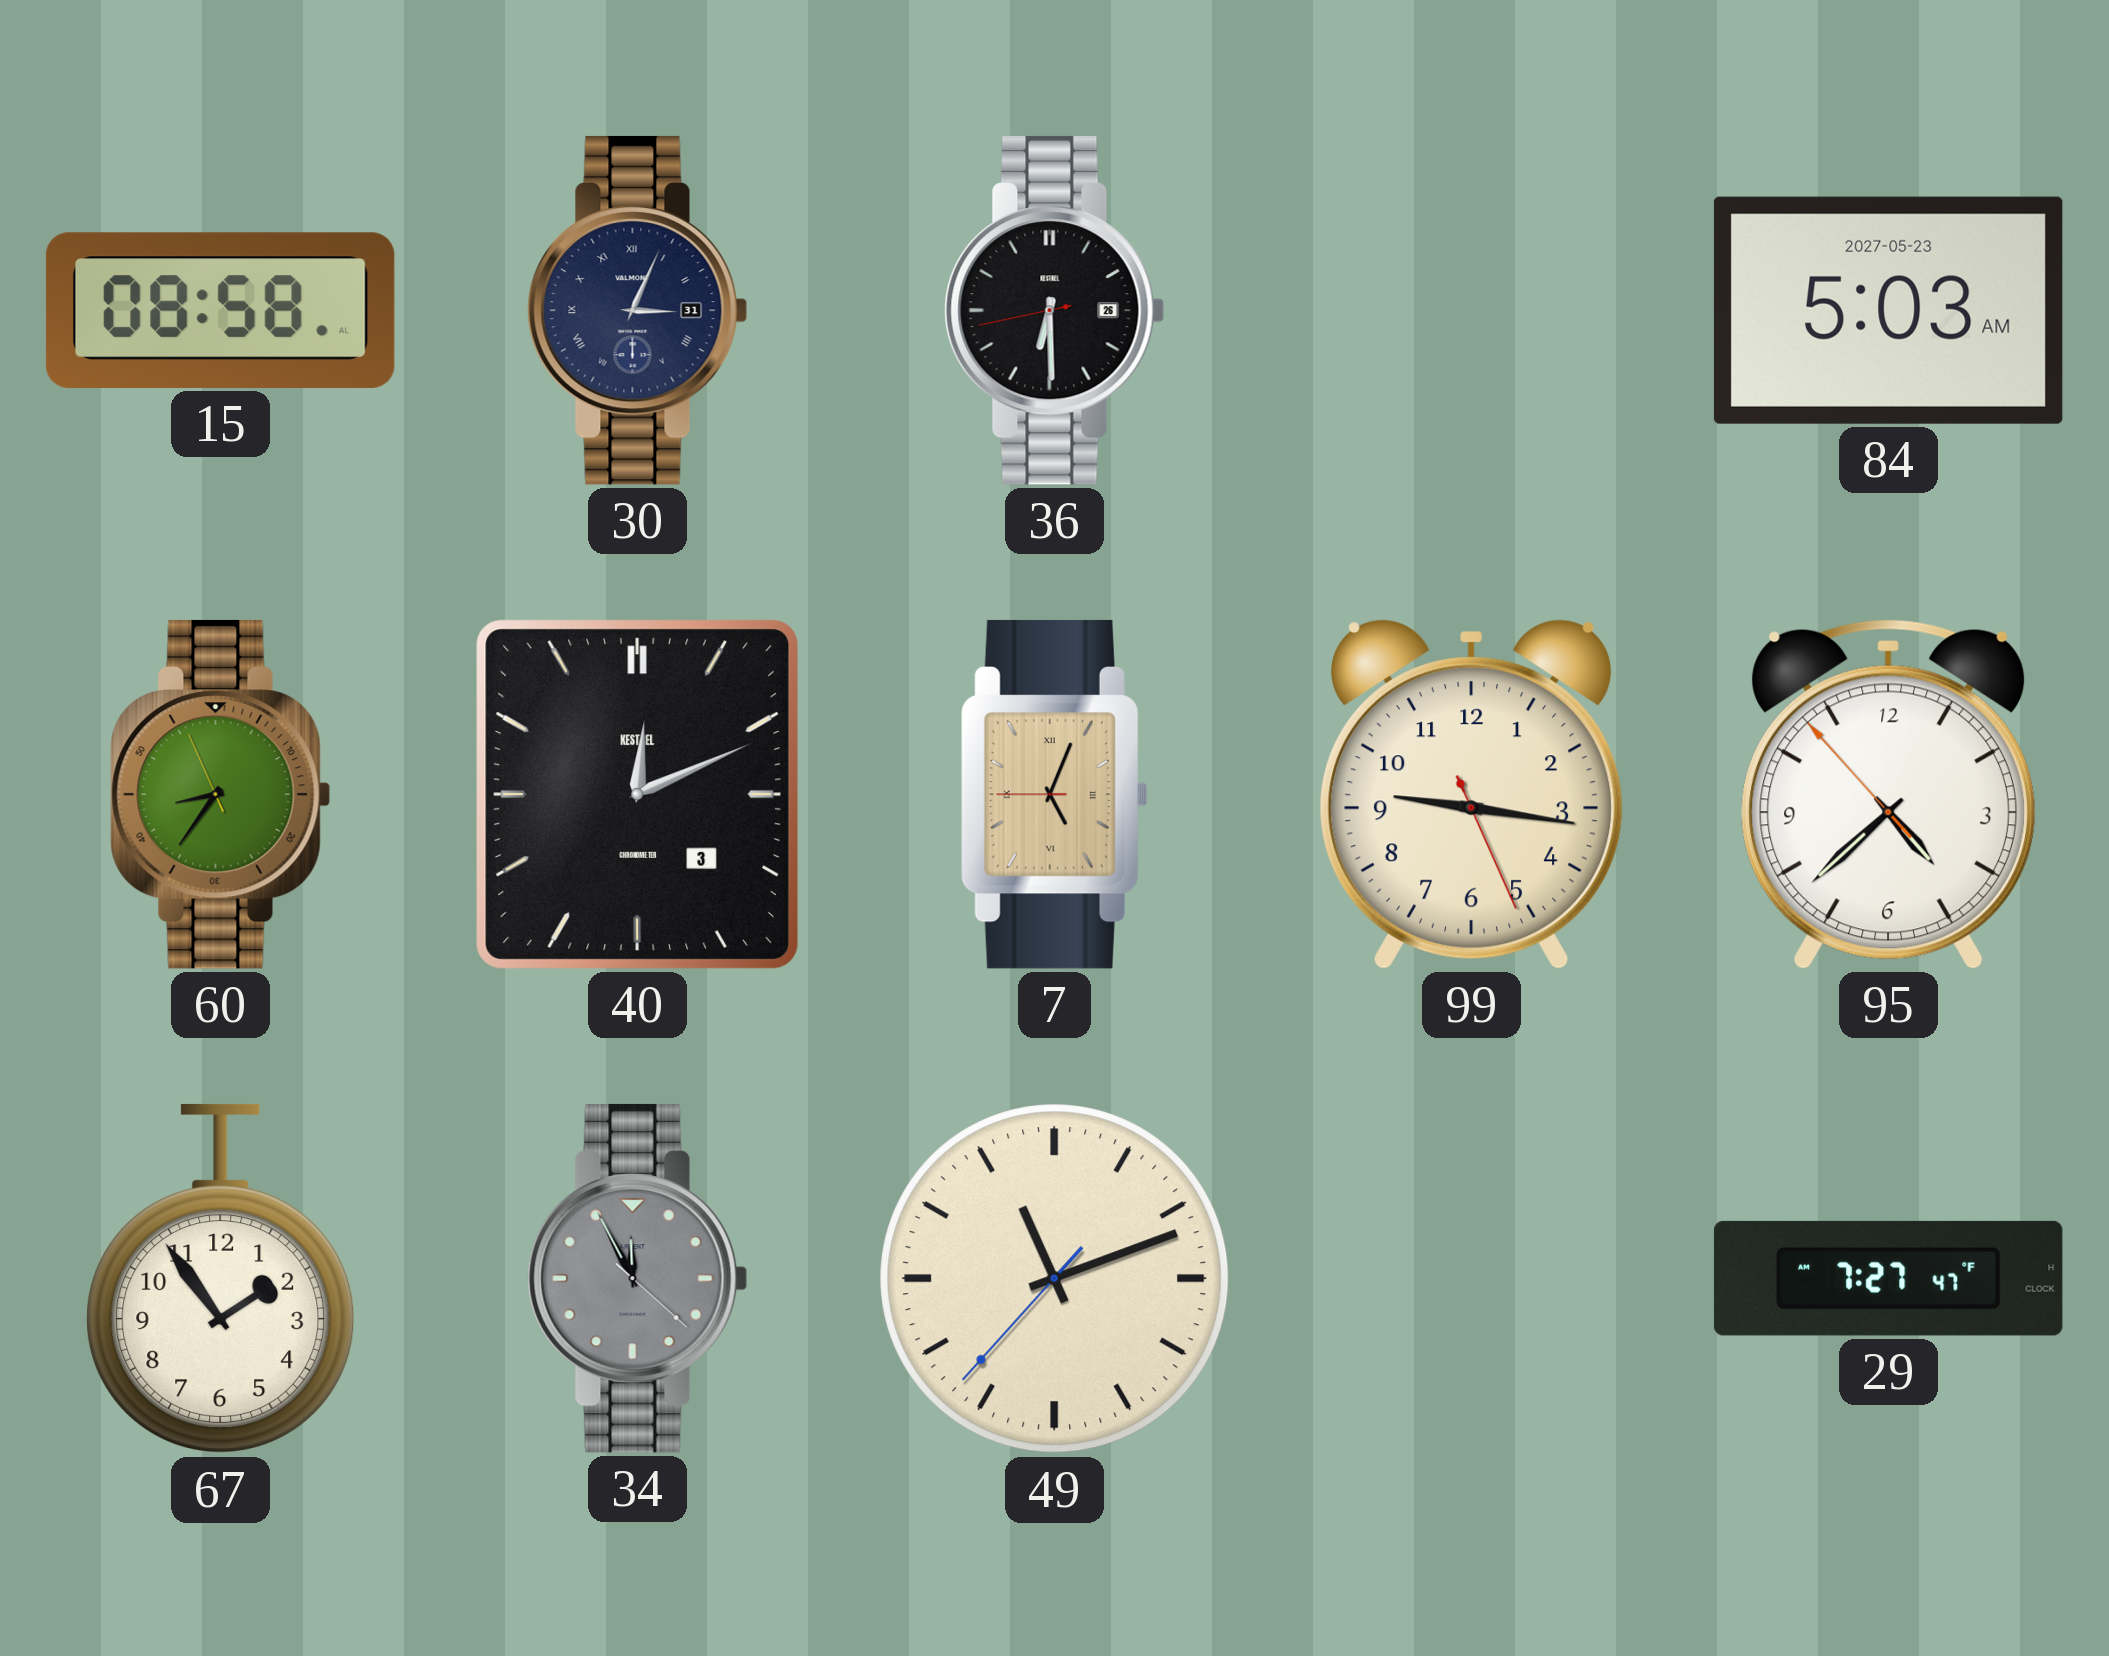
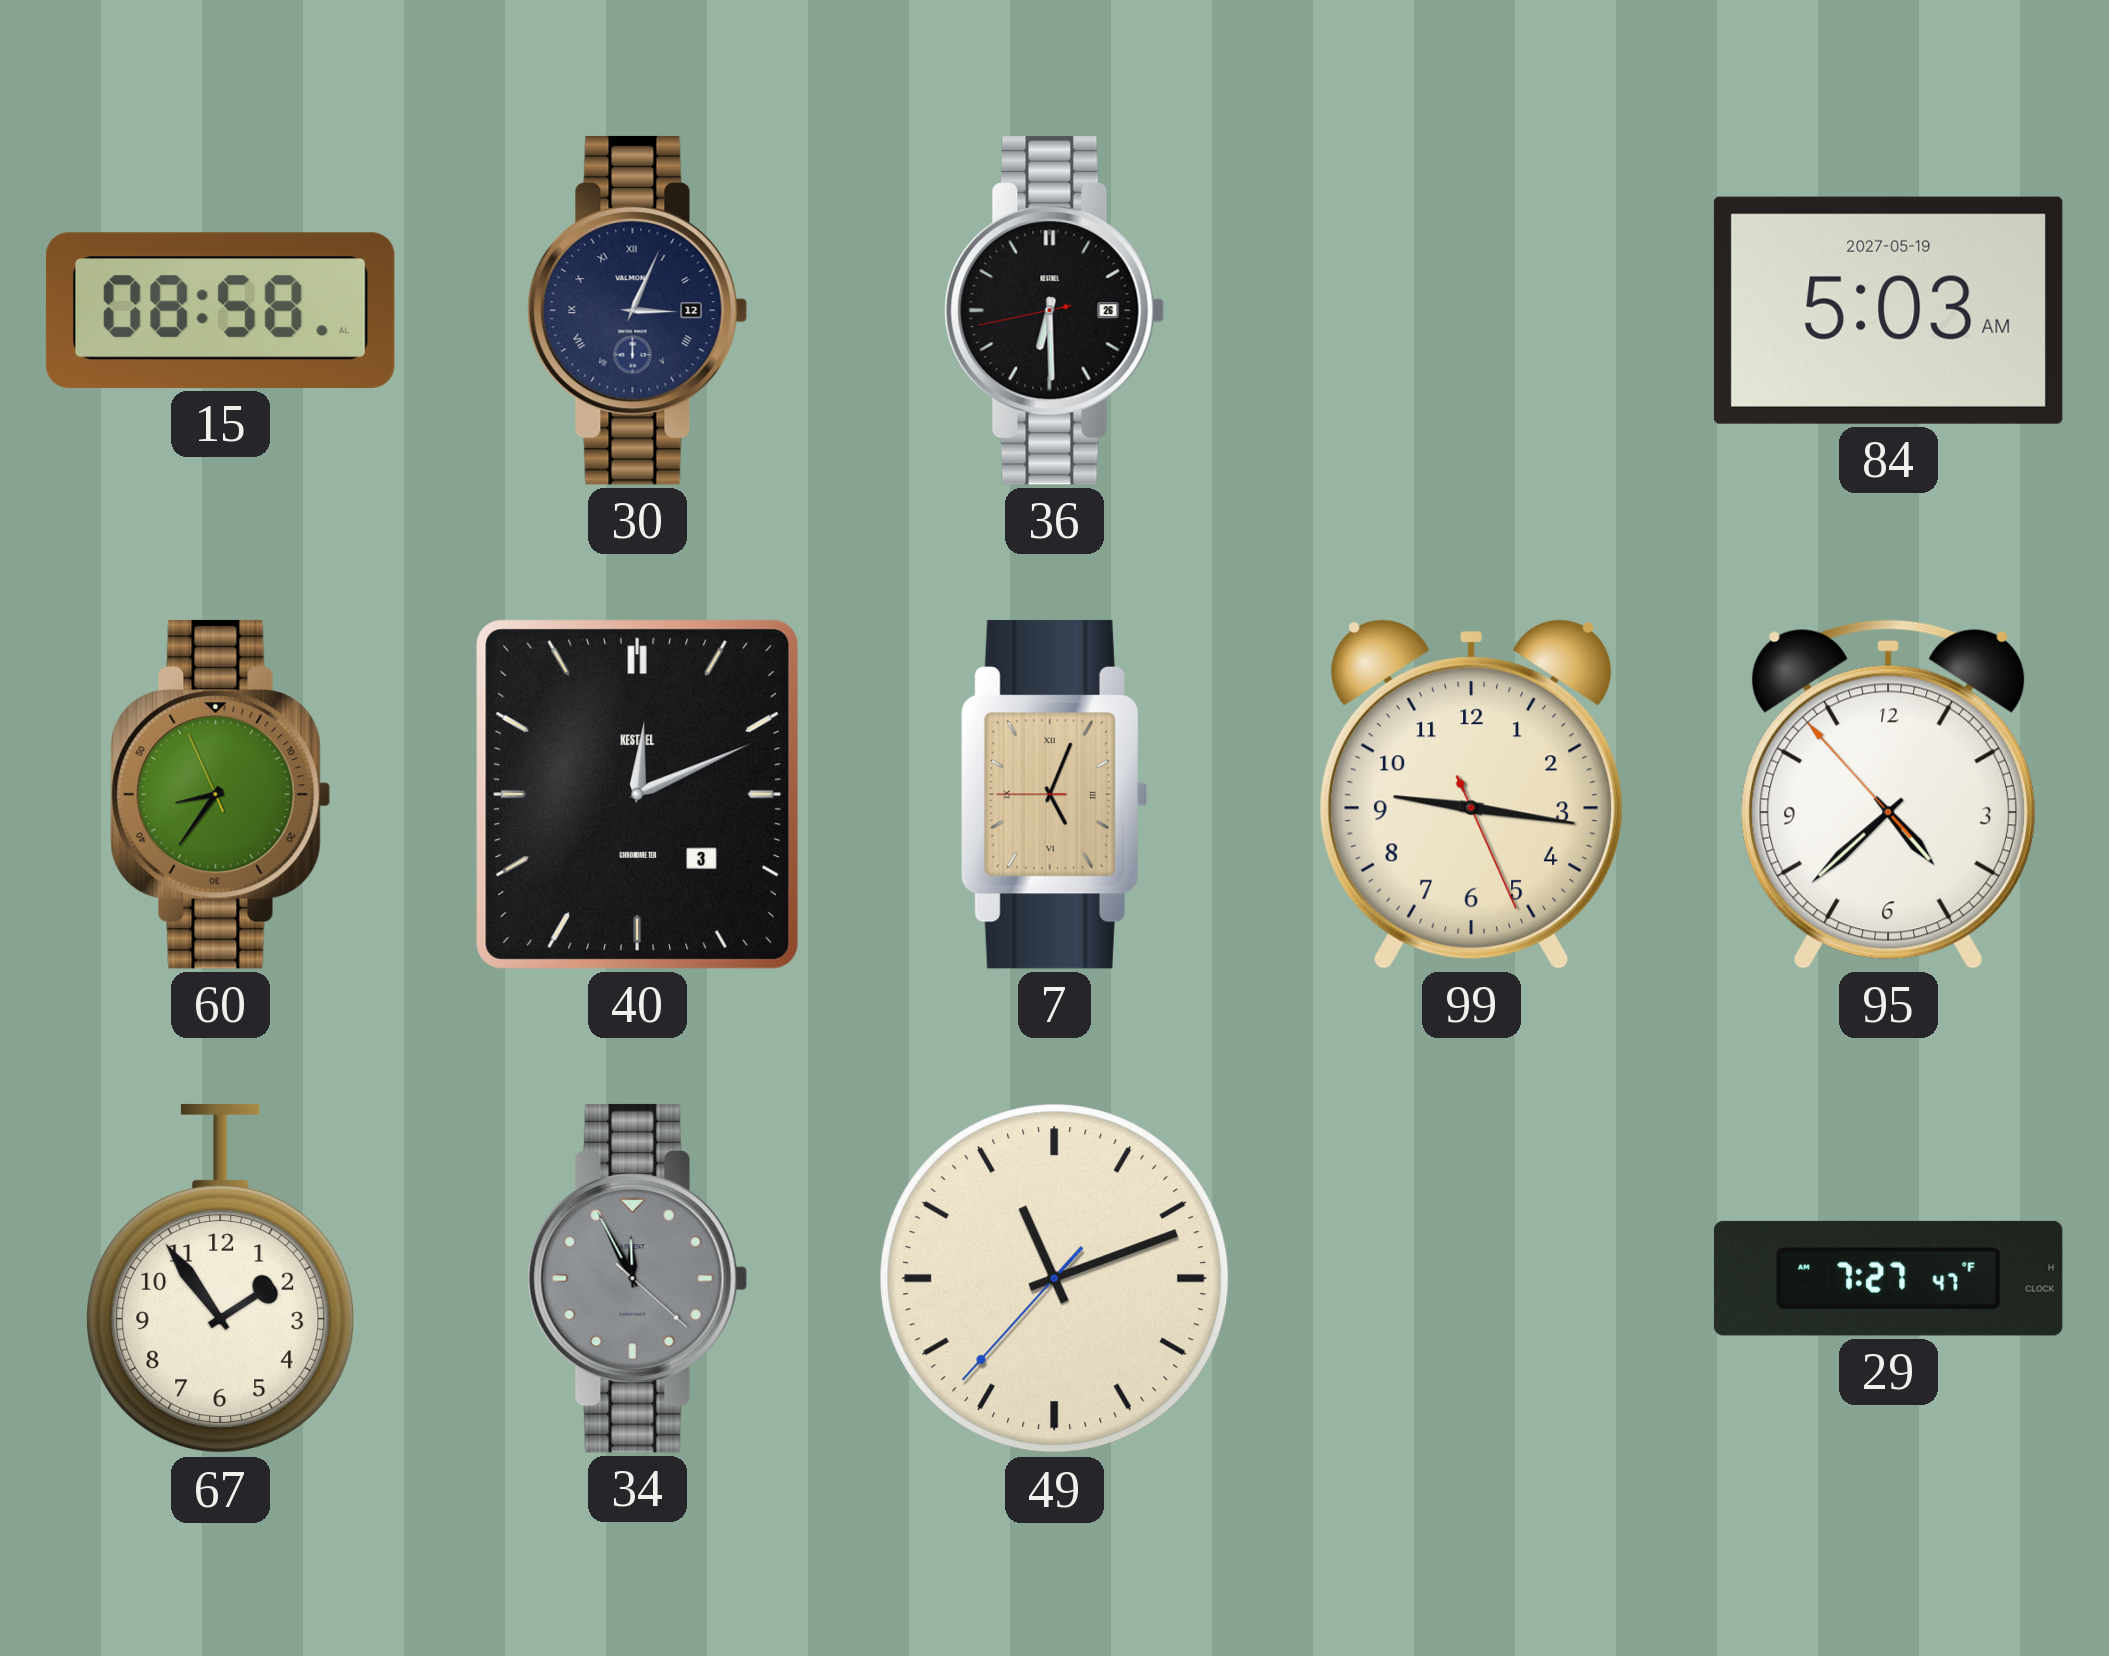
30 date: 31 -> 12 (638, 310)
84 date: 2027-05-23 -> 2027-05-19 (1888, 310)
